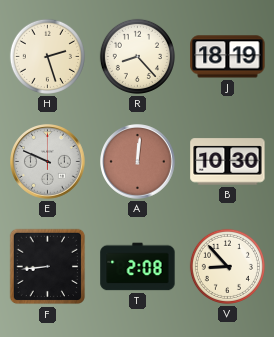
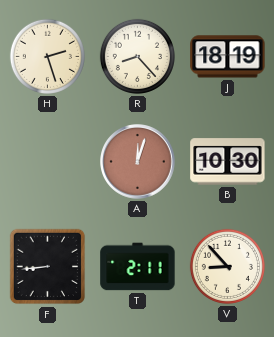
E: 9:49 -> none (48, 162)
A: 12:01 -> 12:03 (138, 162)
T: 2:08 -> 2:11 (138, 267)
